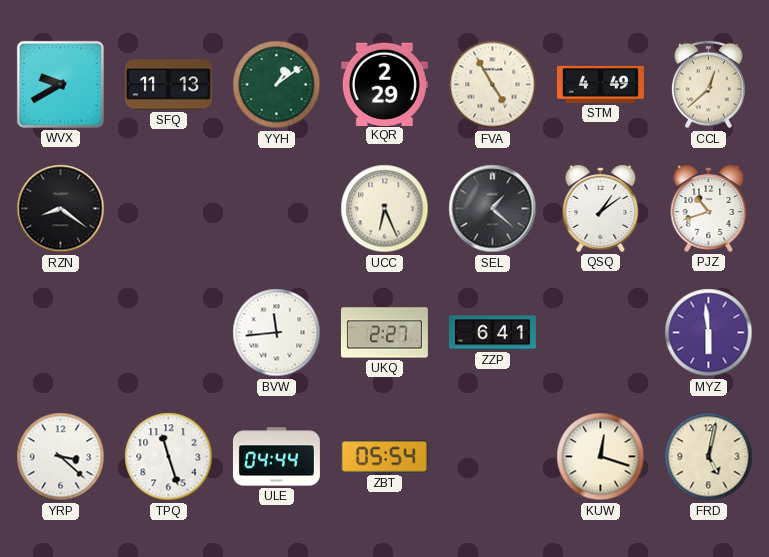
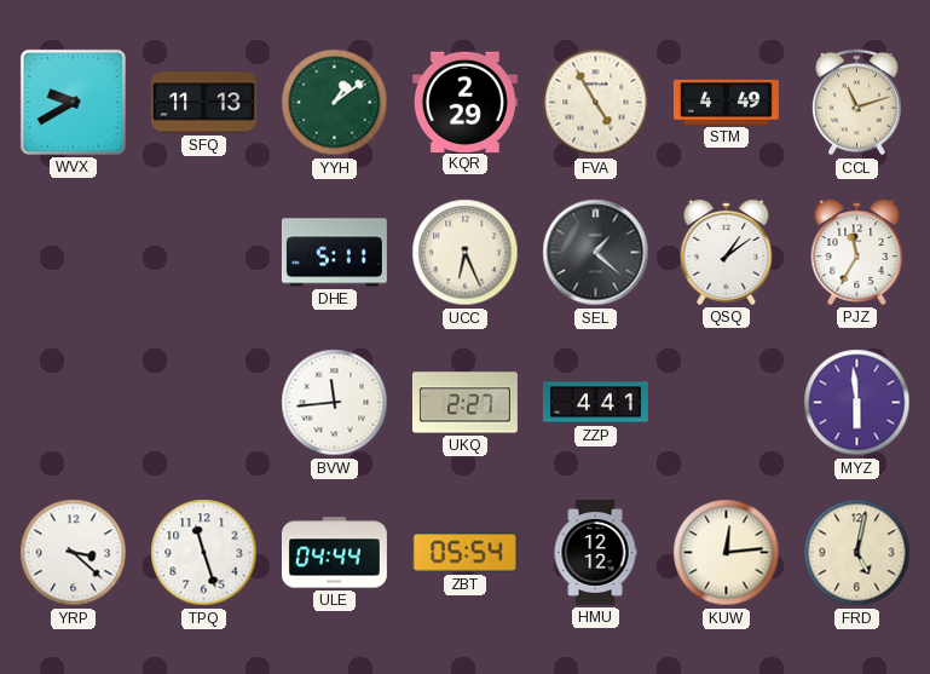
CCL: 12:38 -> 11:12 (857, 103)
RZN: 8:21 -> none (61, 209)
DHE: none -> 5:11 (334, 253)
PJZ: 10:42 -> 11:35 (857, 253)
ZZP: 6:41 -> 4:41 (595, 403)
HMU: none -> 12:12 (595, 552)
KUW: 12:18 -> 12:14 (727, 553)
